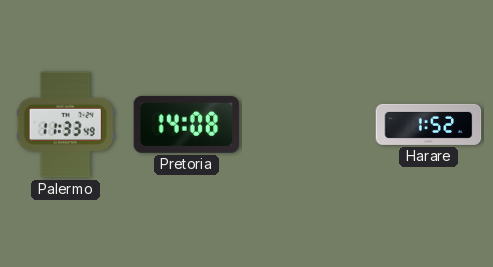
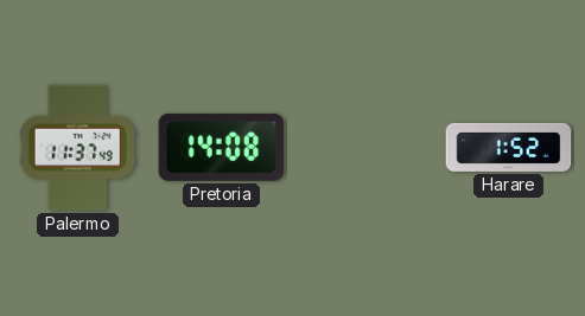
Palermo: 11:33 -> 11:37 (77, 148)
